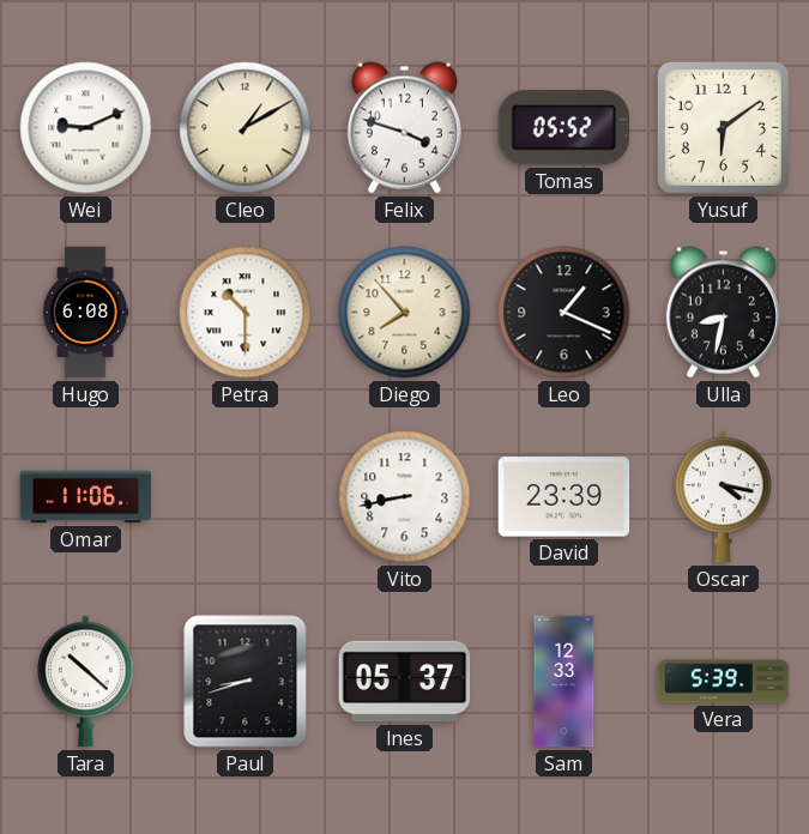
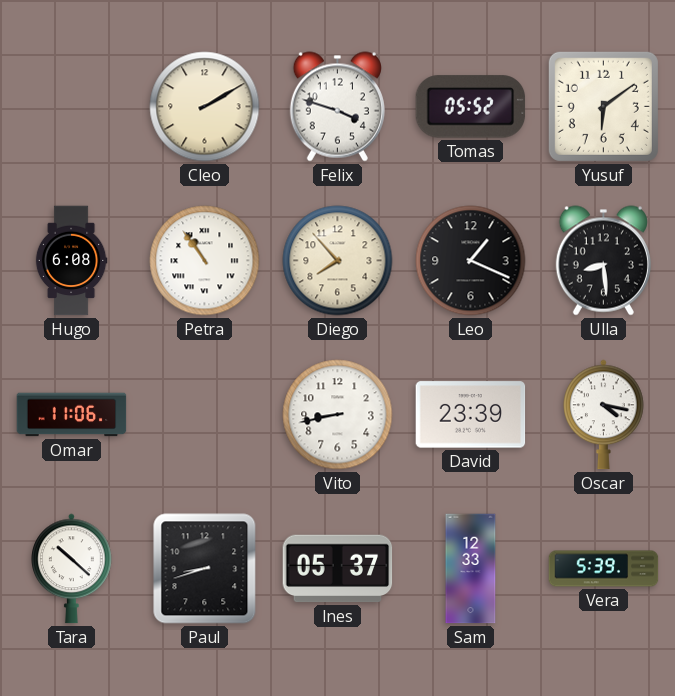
Wei: 9:11 -> none (86, 128)
Cleo: 1:10 -> 2:10 (205, 107)
Petra: 10:30 -> 10:54 (205, 261)
Ulla: 8:32 -> 8:29 (603, 261)
